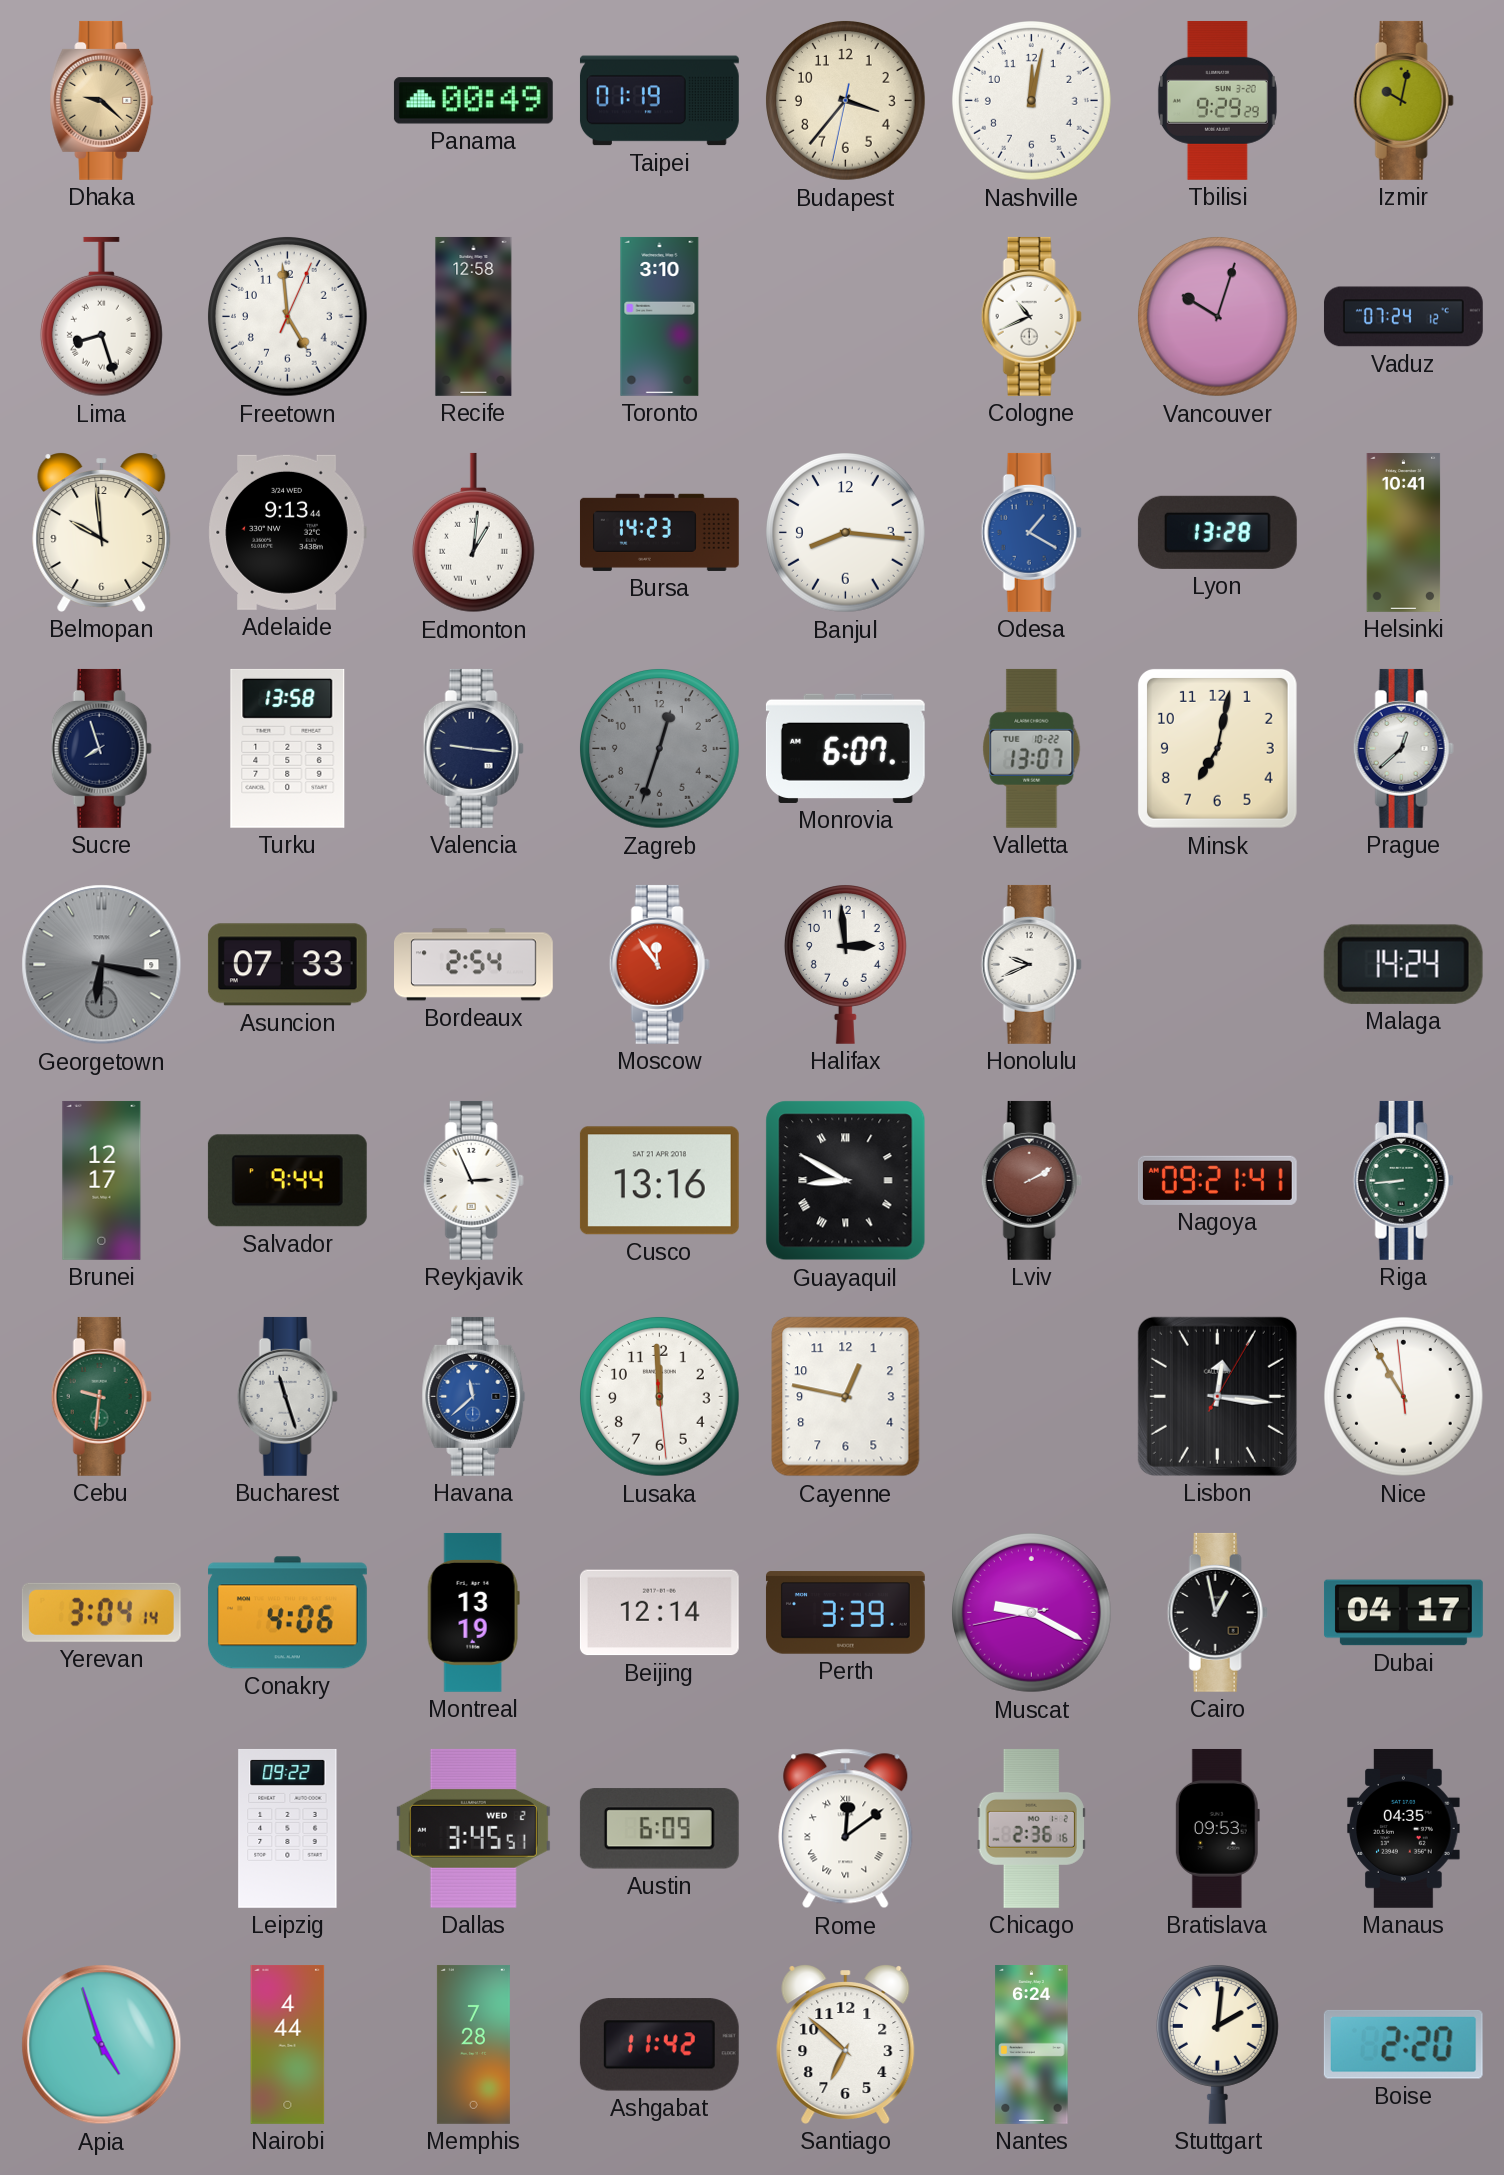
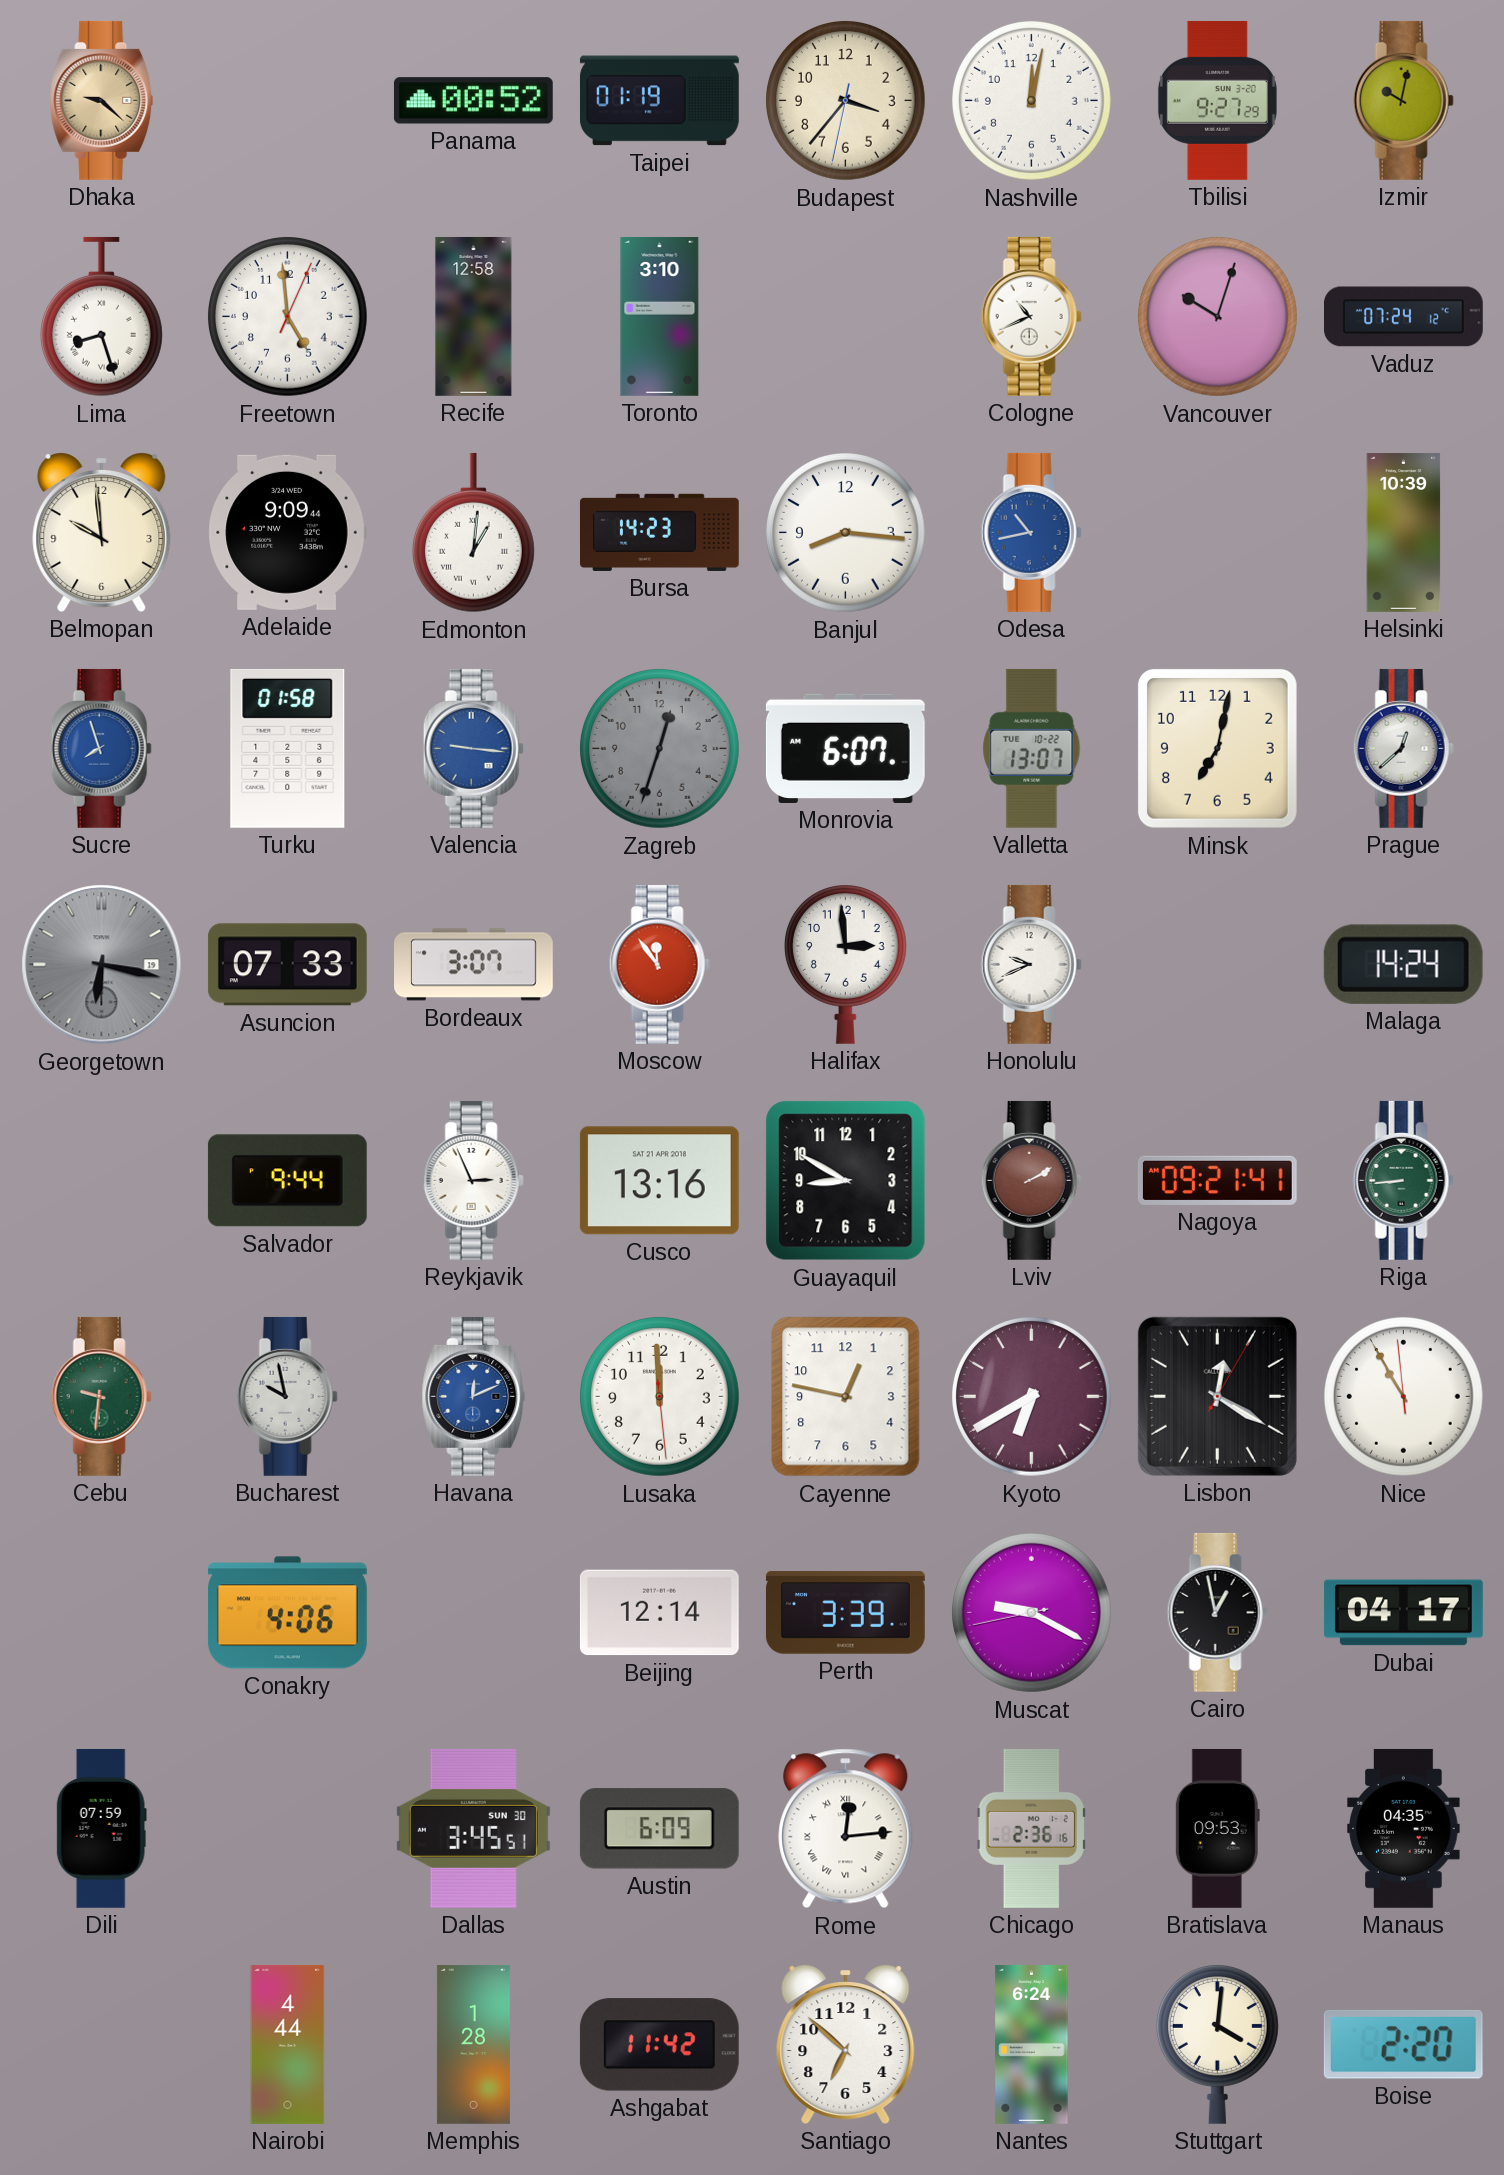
Panama: 00:49 -> 00:52 (473, 101)
Tbilisi: 9:29 -> 9:27 (1217, 100)
Adelaide: 9:13 -> 9:09 (287, 532)
Odesa: 1:20 -> 10:43 (1031, 532)
Lyon: 13:28 -> none (1217, 532)
Helsinki: 10:41 -> 10:39 (1404, 533)
Sucre dial: navy -> blue (101, 748)
Turku: 13:58 -> 01:58 (288, 748)
Valencia dial: navy -> blue (473, 748)
Georgetown date: 9 -> 19 (102, 965)
Bordeaux: 2:54 -> 3:07 (474, 965)
Brunei: 12:17 -> none (102, 1180)
Guayaquil numerals: Roman -> Arabic (846, 1181)
Bucharest: 11:27 -> 9:58 (287, 1396)
Havana: 11:38 -> 12:11 (474, 1396)
Kyoto: none -> 6:40 (1032, 1397)
Lisbon: 12:16 -> 12:20 (1217, 1396)
Yerevan: 3:04 -> none (101, 1612)
Montreal: 13:19 -> none (473, 1612)
Dili: none -> 07:59 (101, 1828)
Leipzig: 09:22 -> none (288, 1828)
Dallas date: WED 2 -> SUN 30 (473, 1828)
Rome: 12:09 -> 12:14 (846, 1829)
Apia: 4:57 -> none (102, 2045)
Memphis: 7:28 -> 1:28 (473, 2045)
Stuttgart: 2:01 -> 4:01 (1217, 2044)
